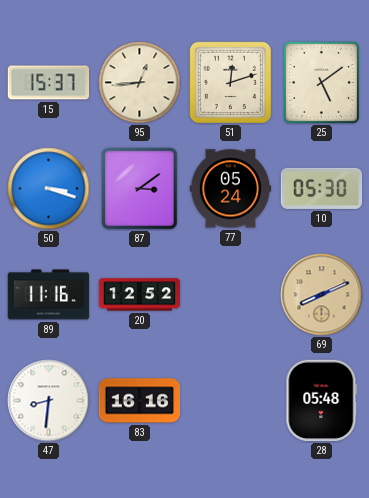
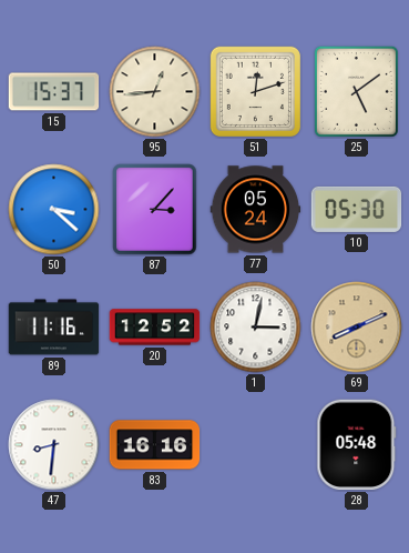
50: 3:18 -> 3:22 (54, 210)
87: 3:09 -> 3:07 (155, 210)
1: none -> 3:02 (256, 328)
